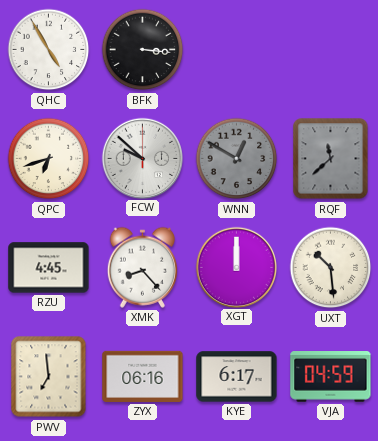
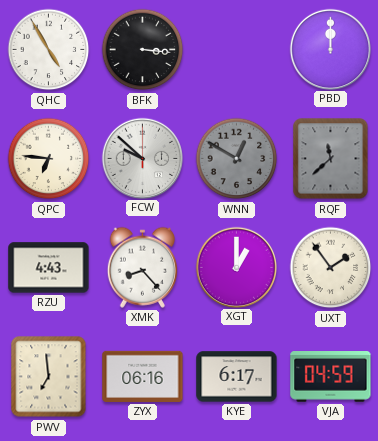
PBD: none -> 12:00 (330, 49)
QPC: 6:42 -> 6:46 (49, 159)
RZU: 4:45 -> 4:43 (49, 268)
XGT: 12:00 -> 1:00 (236, 267)
UXT: 10:29 -> 1:54 (331, 268)
